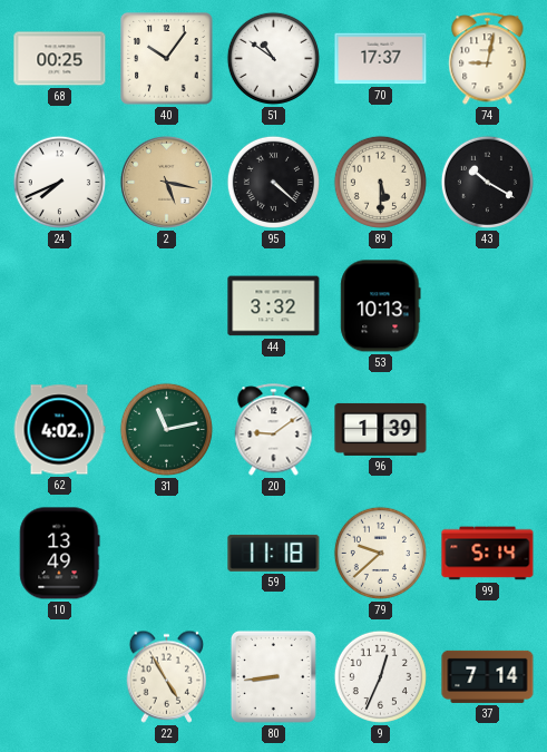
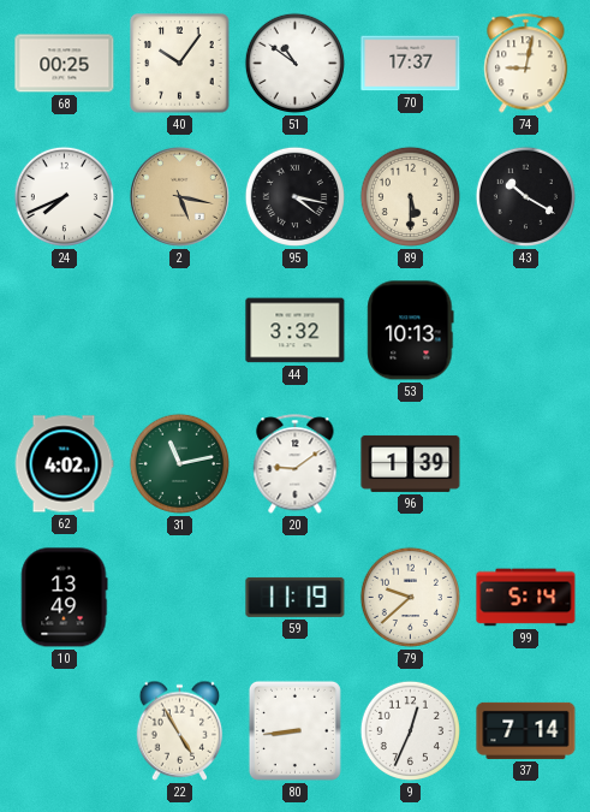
95: 4:22 -> 4:17 (294, 196)
59: 11:18 -> 11:19 (296, 597)
